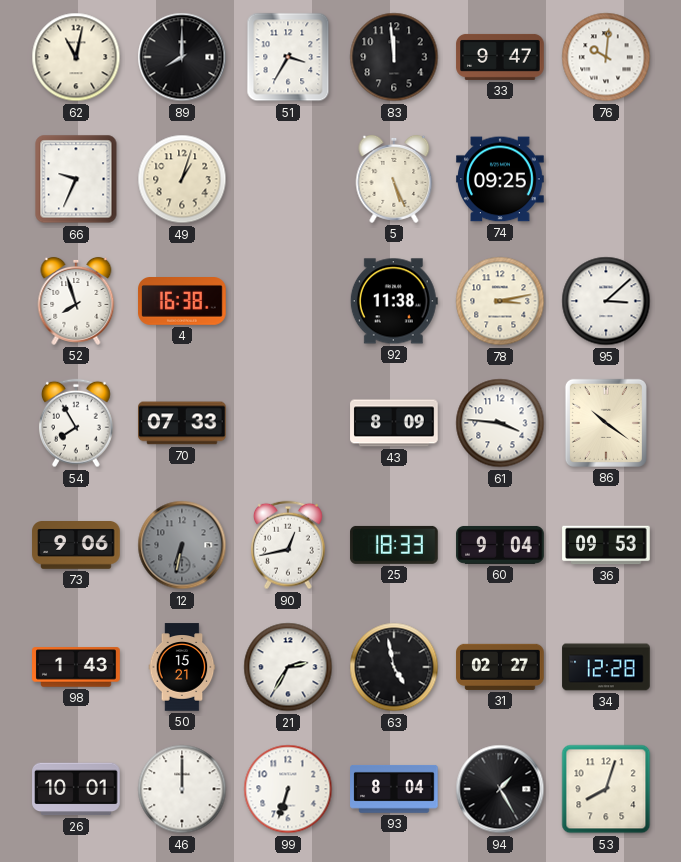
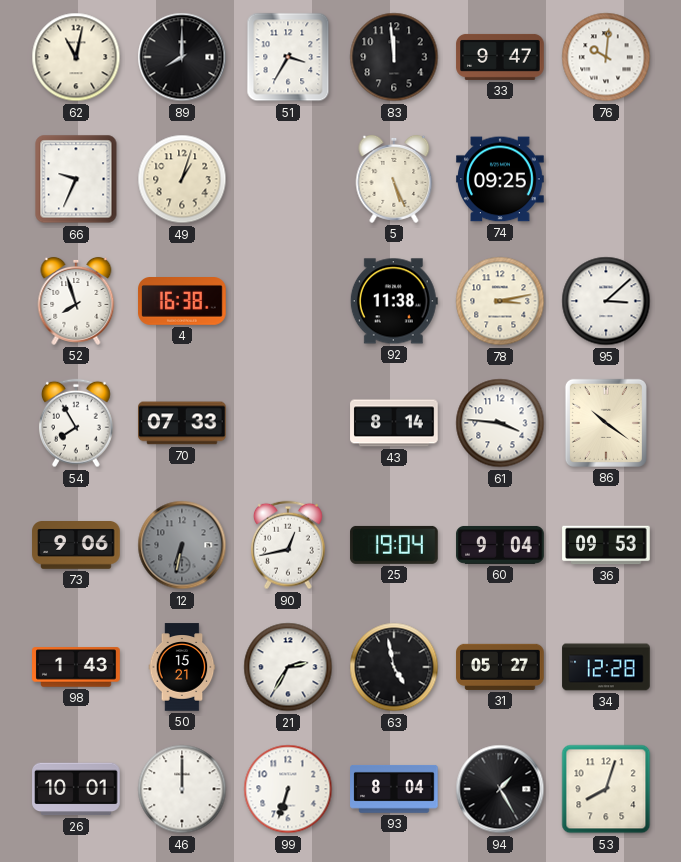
43: 8:09 -> 8:14 (394, 423)
25: 18:33 -> 19:04 (394, 545)
31: 02:27 -> 05:27 (500, 667)
